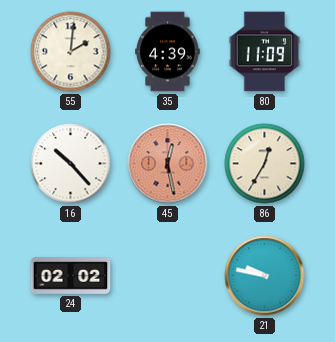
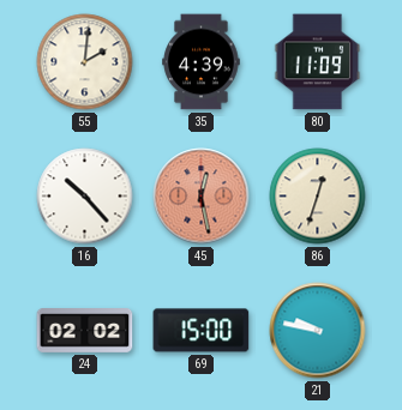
86: 12:35 -> 12:33 (318, 197)
69: none -> 15:00 (202, 331)
